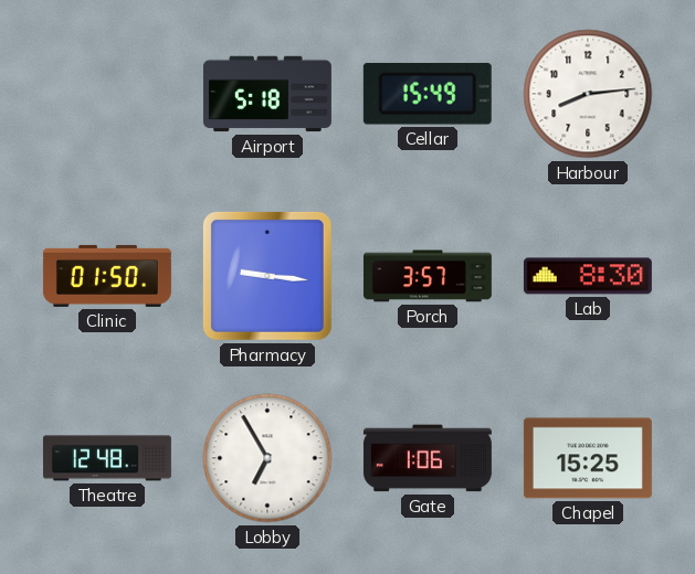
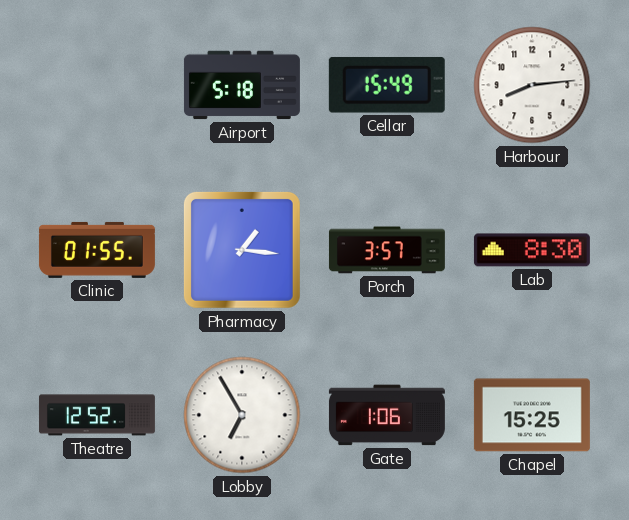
Clinic: 01:50 -> 01:55 (97, 250)
Pharmacy: 9:16 -> 1:16 (242, 250)
Theatre: 12:48 -> 12:52 (97, 415)
